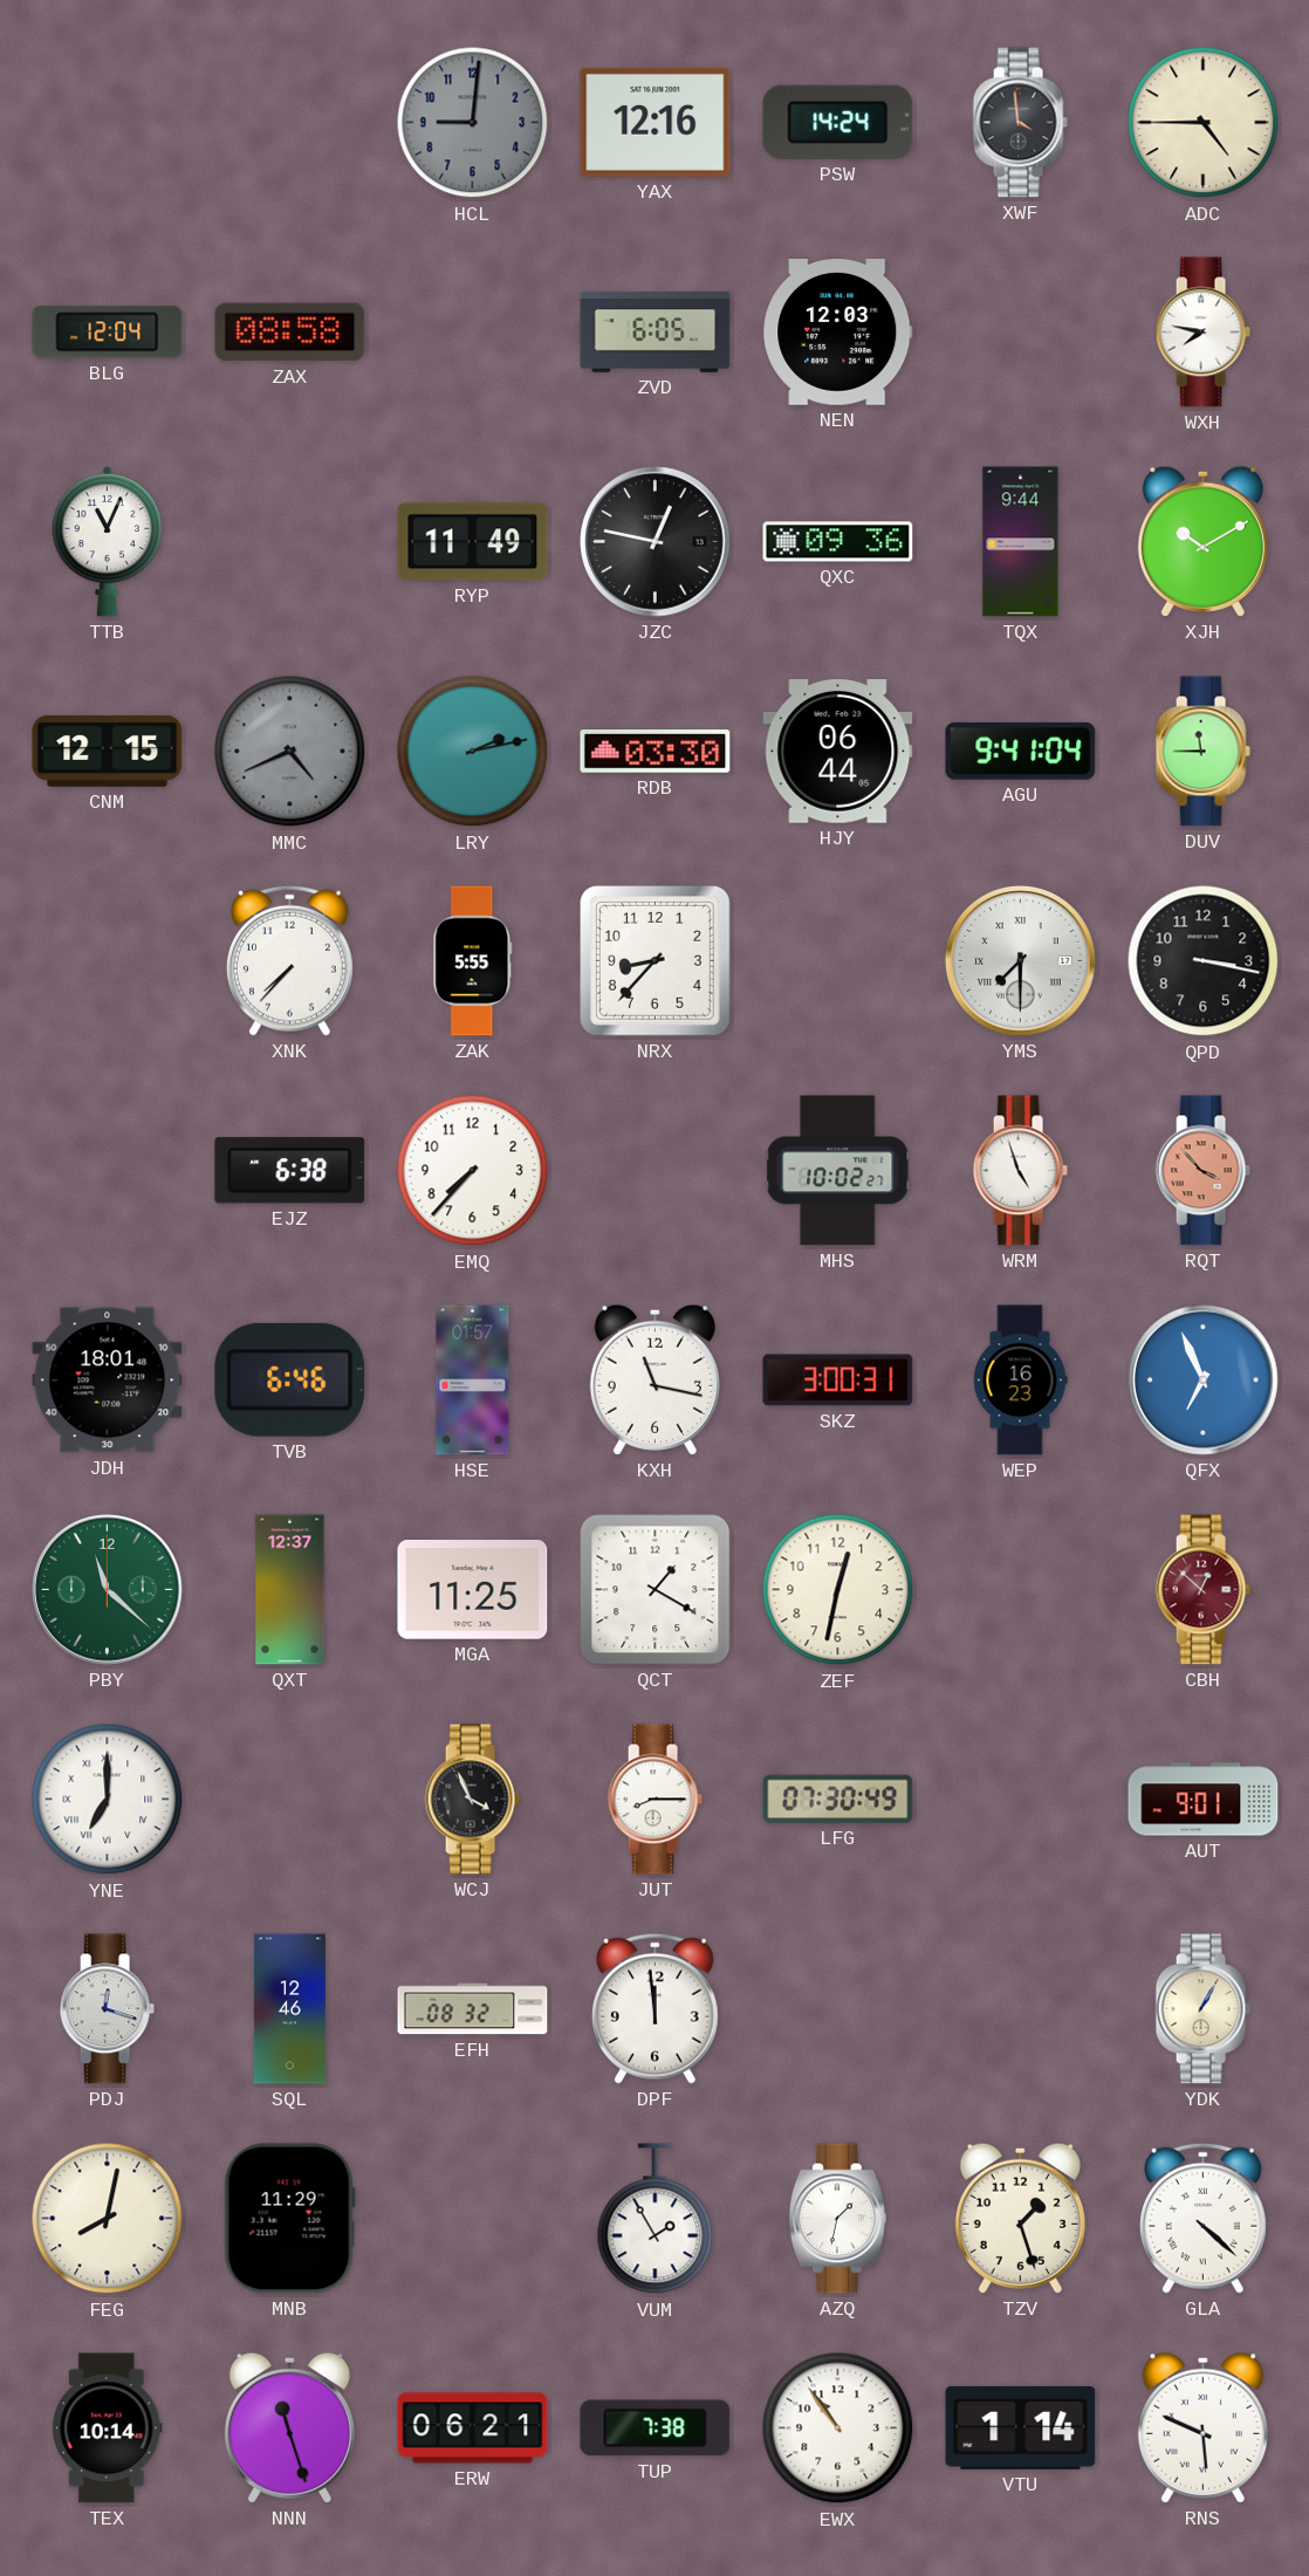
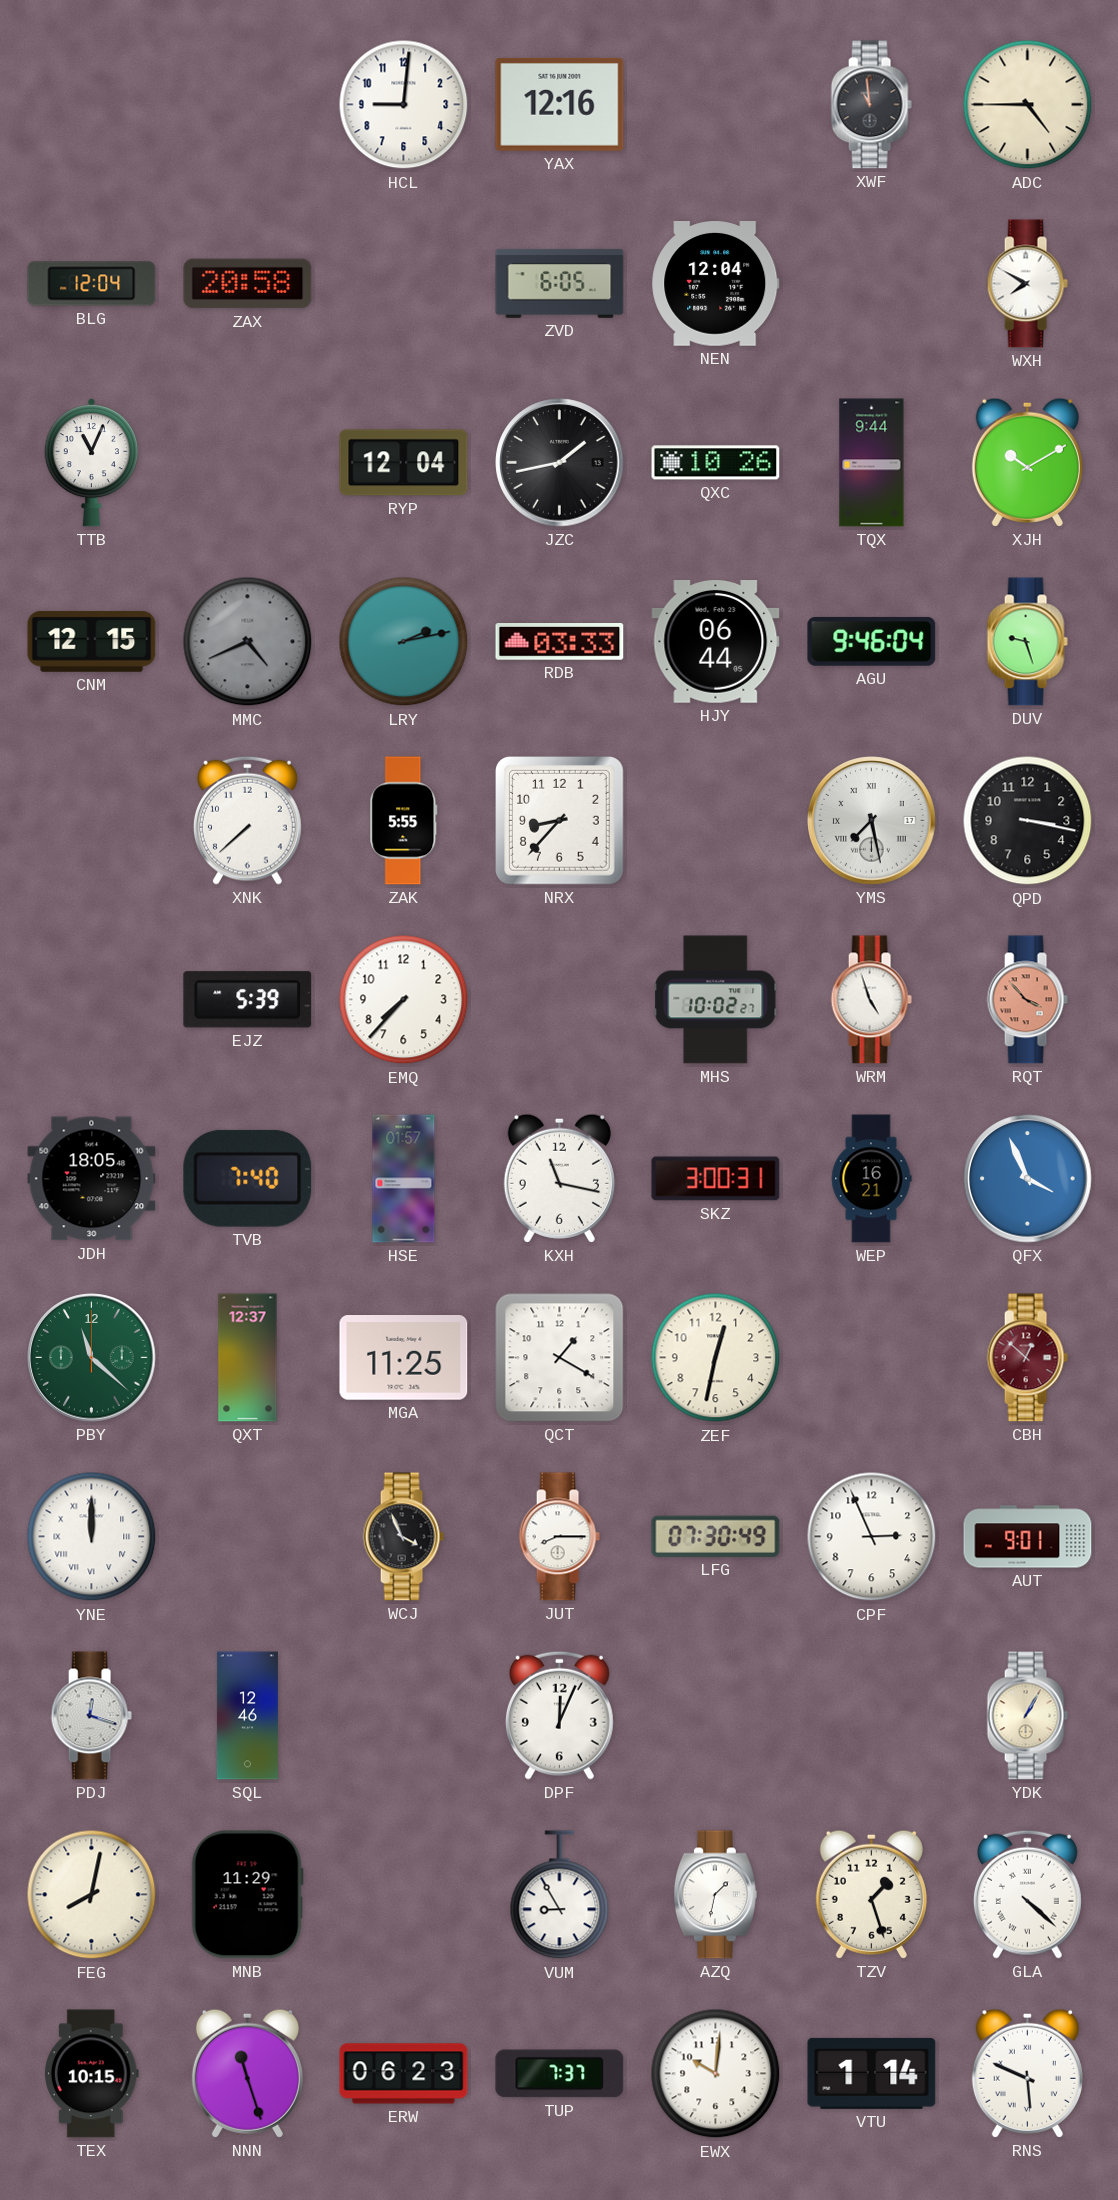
HCL dial: grey -> white (404, 105)
PSW: 14:24 -> none (838, 122)
XWF: 3:59 -> 10:59 (871, 105)
ZAX: 08:58 -> 20:58 (248, 284)
NEN: 12:03 -> 12:04 (716, 284)
WXH: 7:47 -> 7:50 (1027, 284)
RYP: 11:49 -> 12:04 (404, 463)
JZC: 12:47 -> 1:43 (560, 463)
QXC: 09:36 -> 10:26 (716, 463)
RDB: 03:30 -> 03:33 (560, 642)
AGU: 9:41 -> 9:46 (872, 641)
DUV: 11:45 -> 9:27 (1027, 642)
XNK: 7:37 -> 7:38 (247, 820)
YMS: 7:30 -> 7:28 (872, 821)
EJZ: 6:38 -> 5:39 (248, 1000)
JDH: 18:01 -> 18:05 (92, 1179)
TVB: 6:46 -> 7:40 (248, 1178)
WEP: 16:23 -> 16:21 (871, 1179)
QFX: 6:56 -> 3:56 (1028, 1179)
YNE: 7:00 -> 12:00 (92, 1537)
CPF: none -> 2:56 (872, 1537)
EFH: 08:32 -> none (473, 2009)
DPF: 11:59 -> 12:04 (559, 1715)
VUM: 1:55 -> 8:55 (560, 1895)
TEX: 10:14 -> 10:15 (92, 2074)
ERW: 06:21 -> 06:23 (404, 2074)
TUP: 7:38 -> 7:37 (560, 2074)
EWX: 10:54 -> 10:01 (716, 2074)
